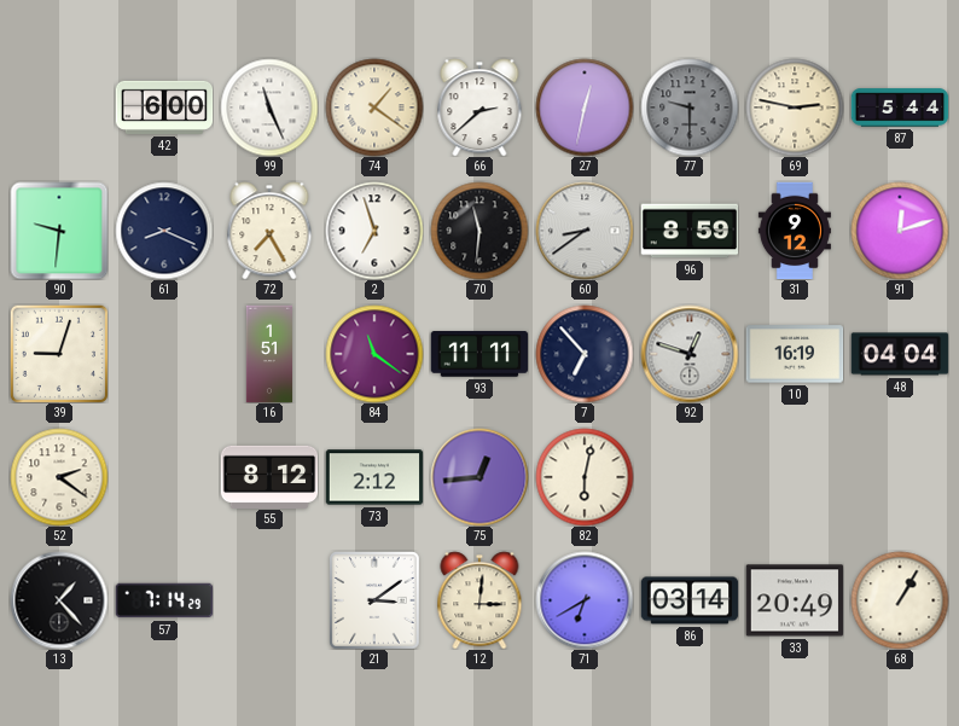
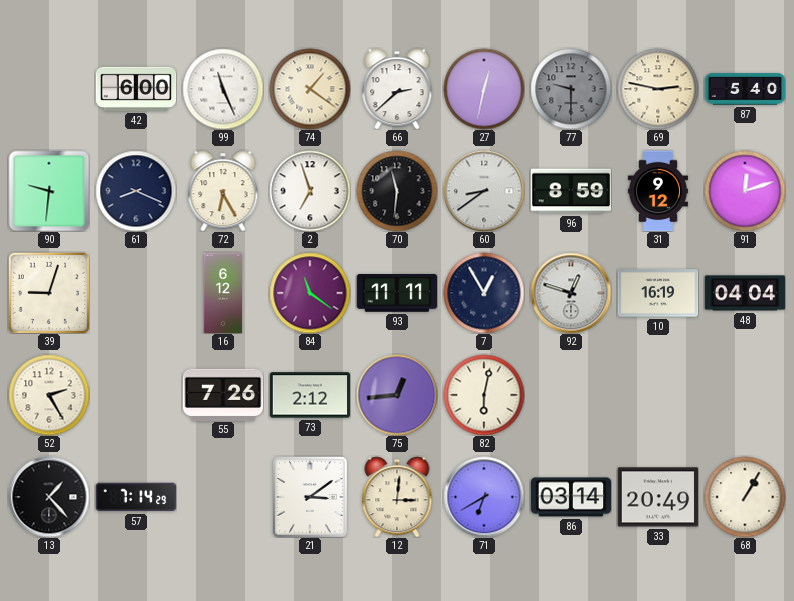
87: 5:44 -> 5:40 (745, 89)
72: 7:25 -> 6:25 (223, 191)
16: 1:51 -> 6:12 (222, 293)
7: 6:53 -> 12:55 (484, 293)
52: 2:21 -> 2:25 (49, 395)
55: 8:12 -> 7:26 (223, 394)
